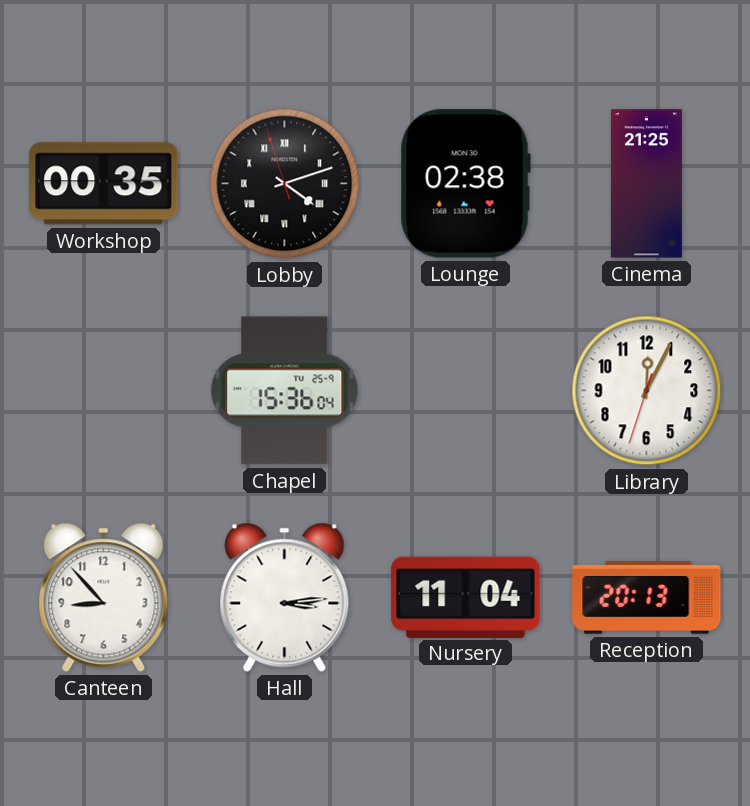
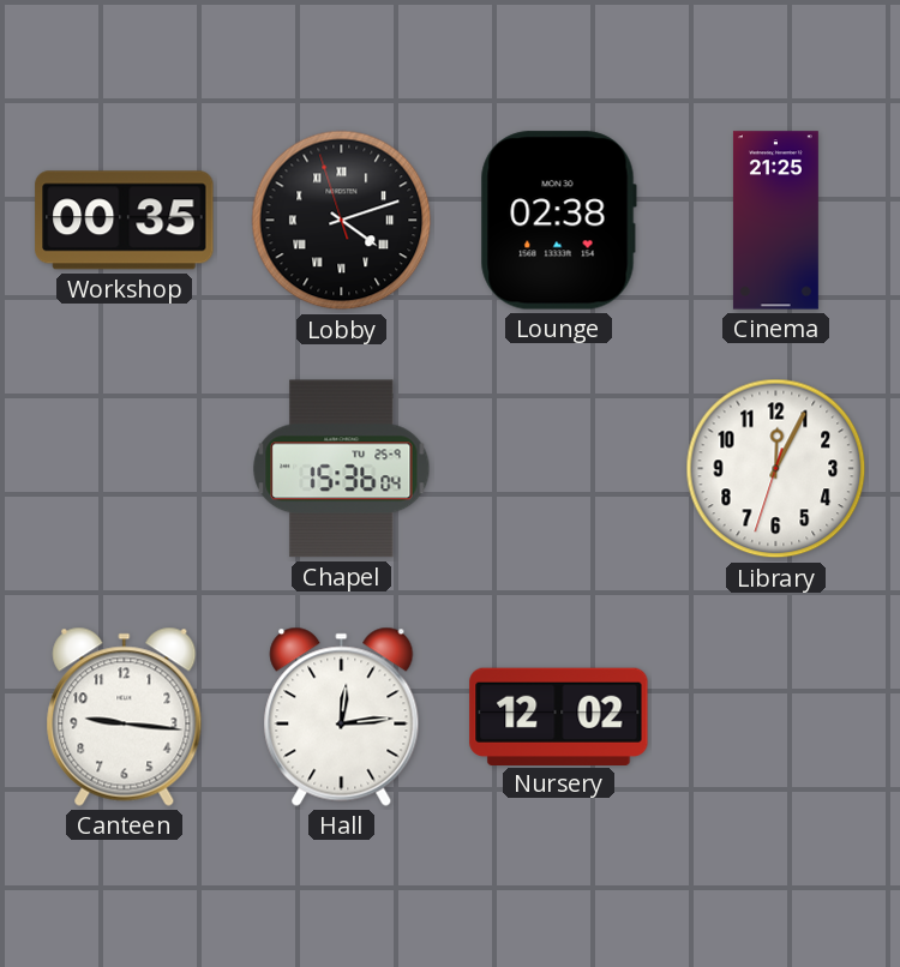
Canteen: 8:53 -> 9:16 (125, 716)
Hall: 3:14 -> 12:14 (342, 716)
Nursery: 11:04 -> 12:02 (559, 716)
Reception: 20:13 -> none (647, 598)
